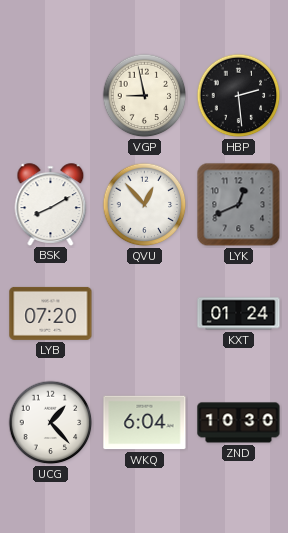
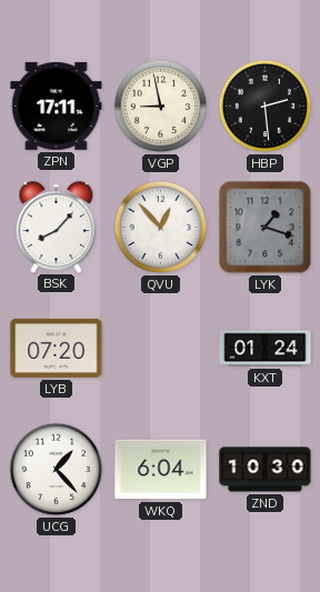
ZPN: none -> 17:11 (57, 106)
BSK: 8:10 -> 8:07 (57, 227)
LYK: 12:41 -> 1:18 (266, 228)
